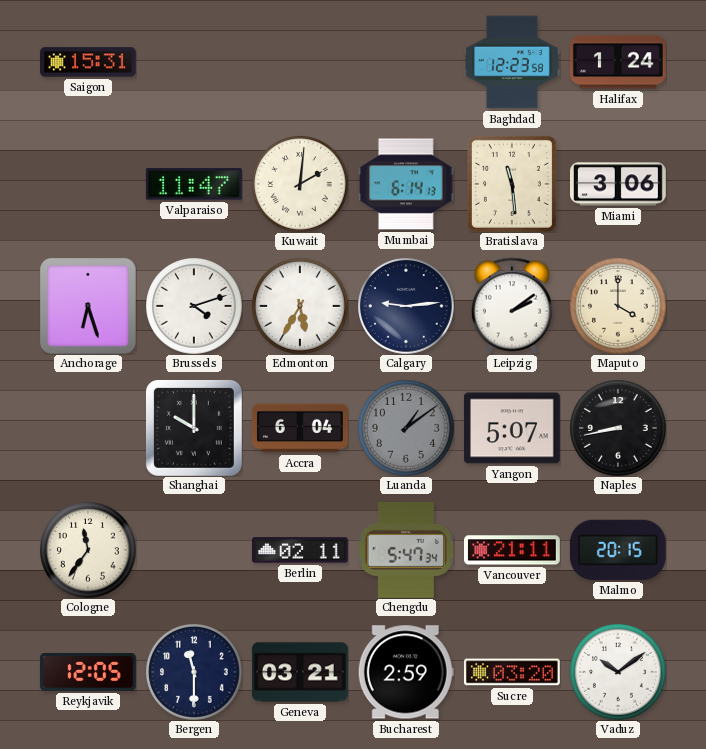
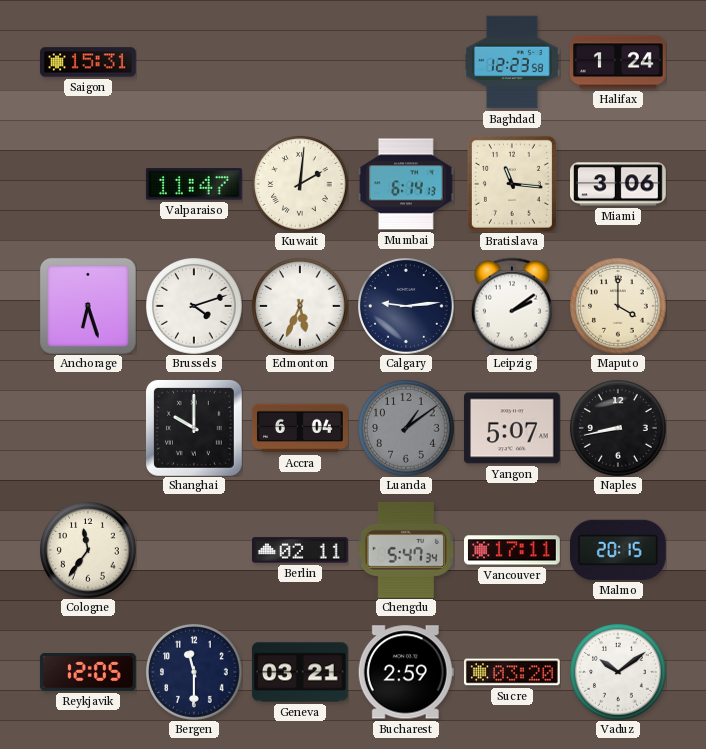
Bratislava: 11:29 -> 11:16 (512, 184)
Edmonton: 5:35 -> 5:34 (300, 306)
Vancouver: 21:11 -> 17:11 (513, 550)
